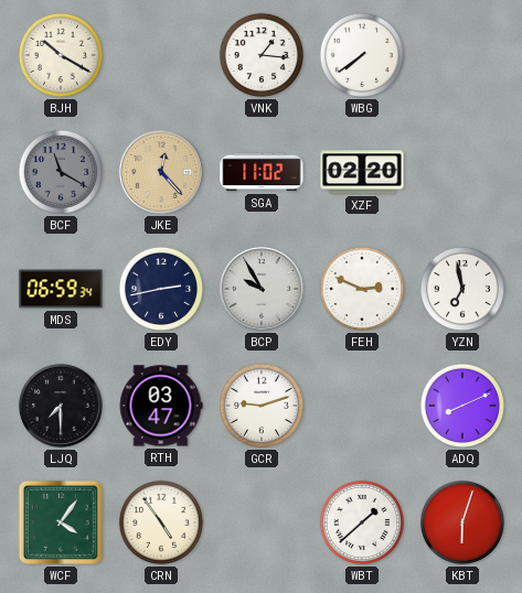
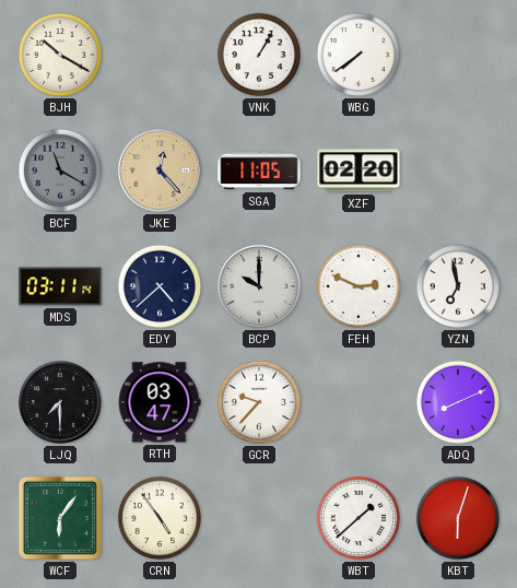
VNK: 1:16 -> 1:05 (259, 55)
SGA: 11:02 -> 11:05 (259, 170)
MDS: 06:59 -> 03:11 (60, 286)
EDY: 2:43 -> 4:38 (160, 286)
BCP: 9:55 -> 10:00 (260, 287)
GCR: 9:12 -> 9:37 (259, 402)
WCF: 4:06 -> 6:06 (60, 518)
